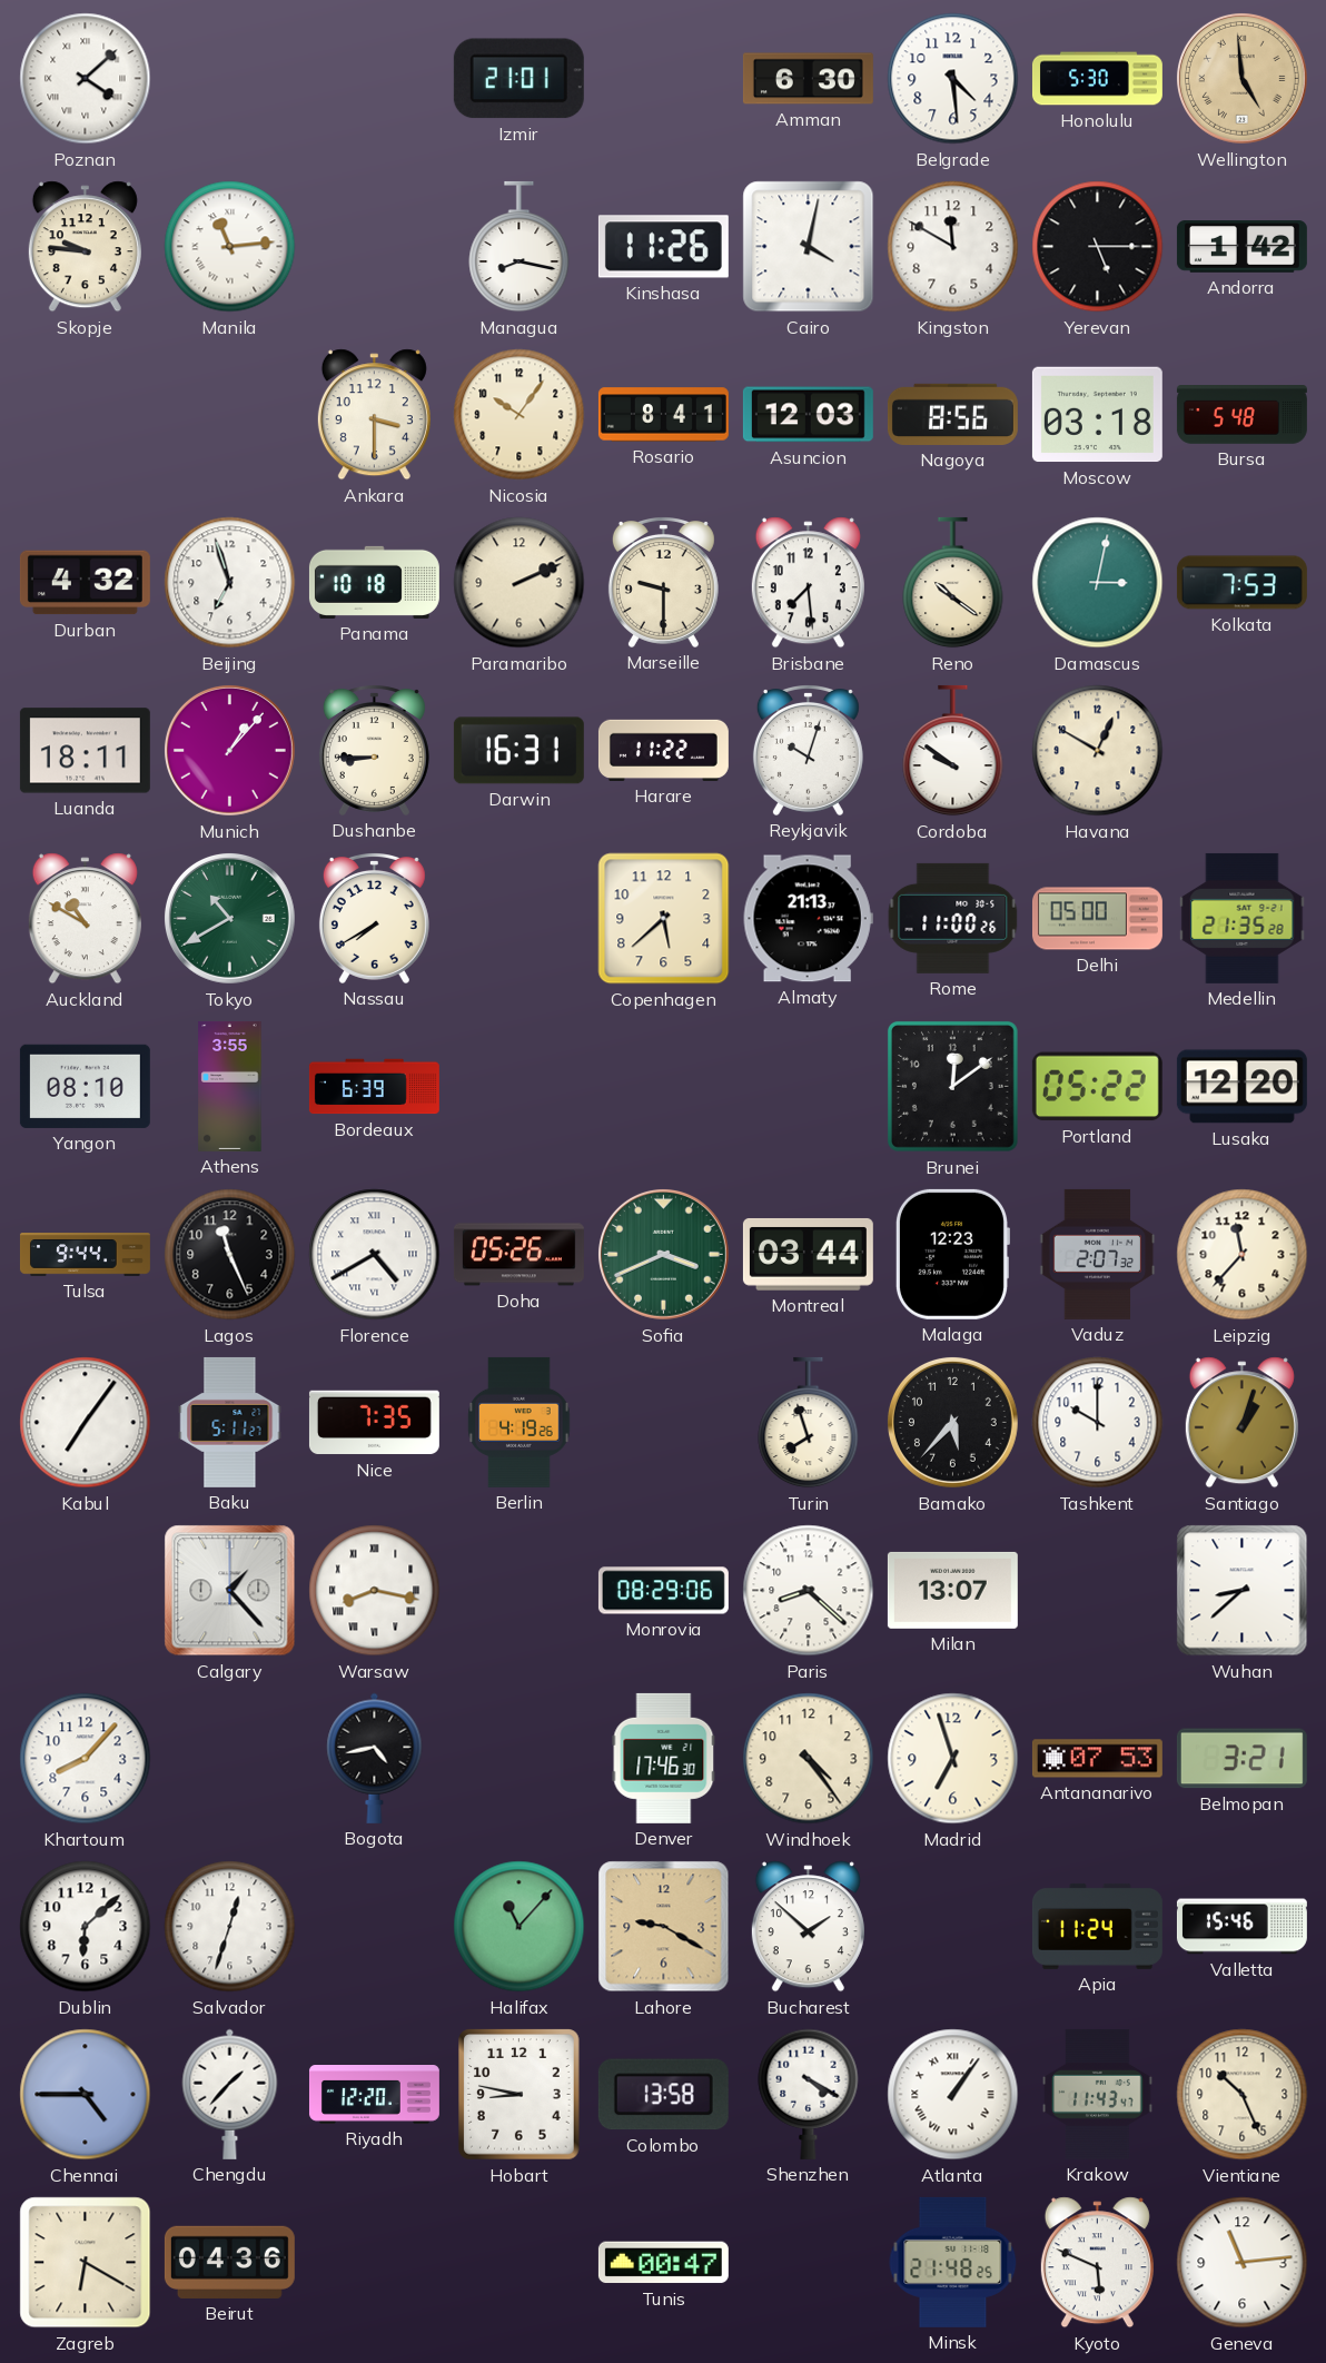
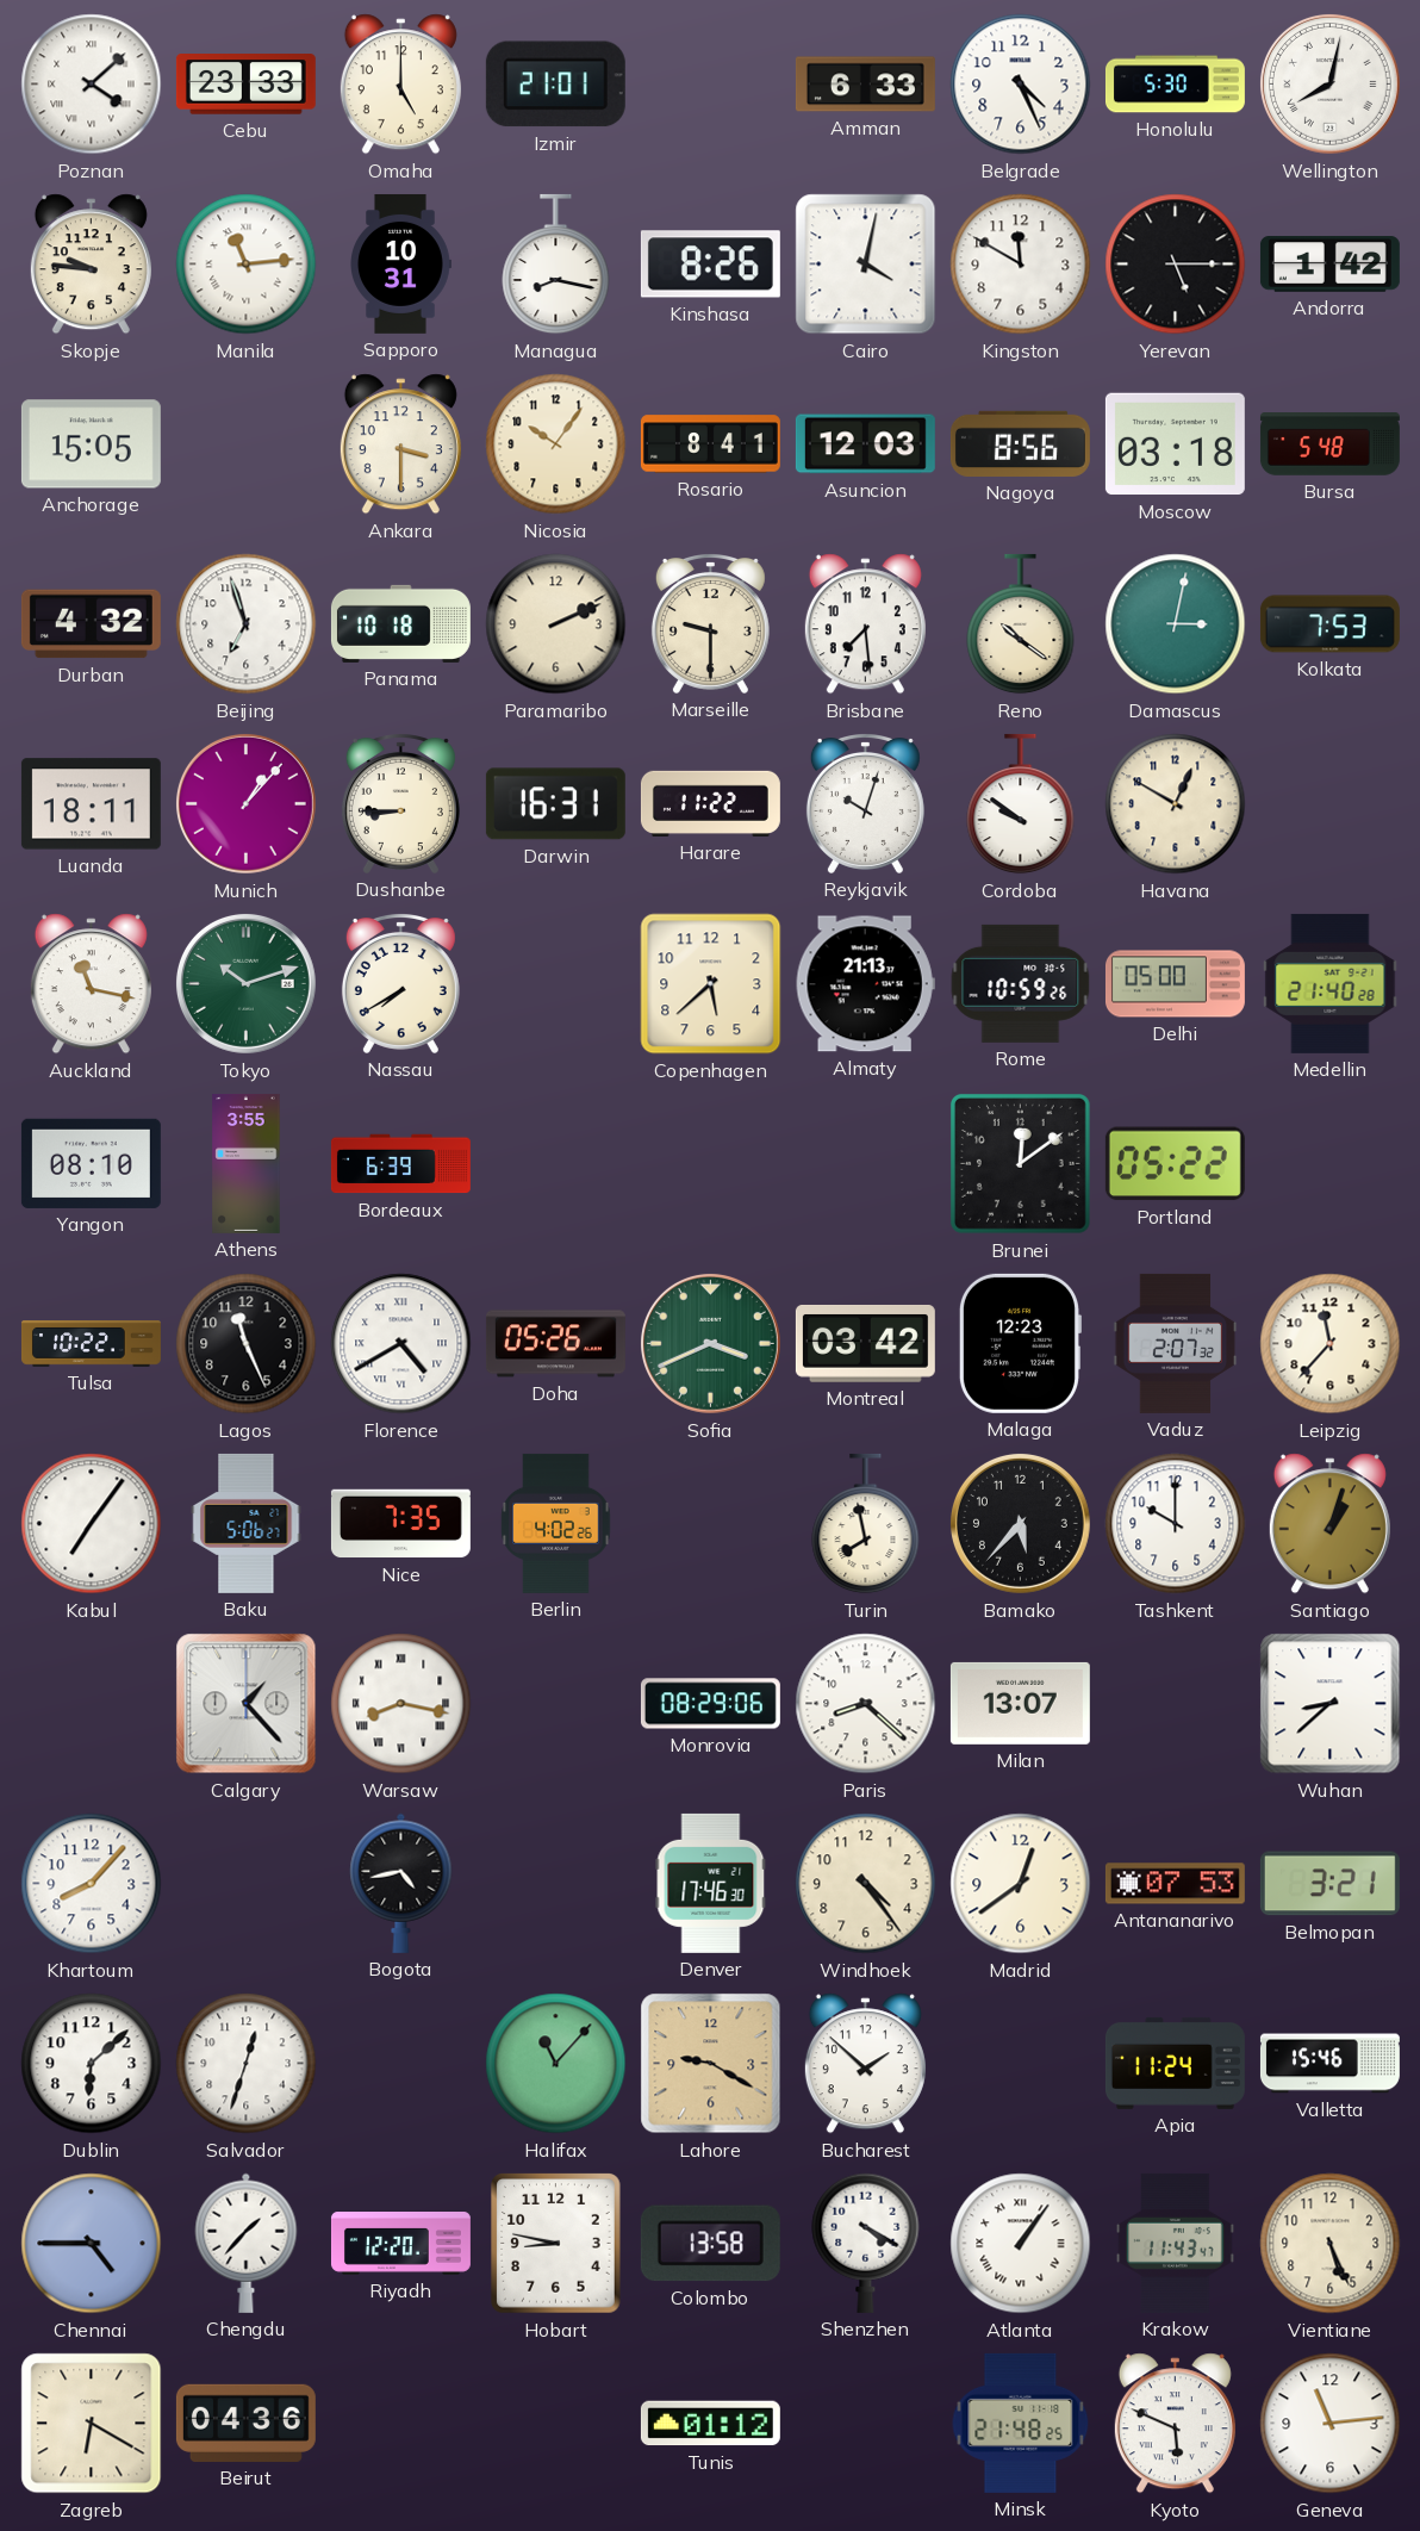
Cebu: none -> 23:33 (245, 85)
Omaha: none -> 5:00 (400, 85)
Amman: 6:30 -> 6:33 (865, 85)
Belgrade: 4:29 -> 4:26 (1021, 85)
Wellington: 4:59 -> 8:02 (1329, 83)
Wellington dial: champagne -> white (1329, 83)
Sapporo: none -> 10:31 (401, 263)
Kinshasa: 11:26 -> 8:26 (710, 265)
Anchorage: none -> 15:05 (91, 444)
Auckland: 10:50 -> 11:17 (91, 984)
Tokyo: 10:40 -> 10:12 (245, 983)
Rome: 11:00 -> 10:59 (1021, 983)
Medellin: 21:35 -> 21:40 (1331, 983)
Lusaka: 12:20 -> none (1241, 1087)
Tulsa: 9:44 -> 10:22 (91, 1344)
Montreal: 03:44 -> 03:42 (865, 1344)
Baku: 5:11 -> 5:06 (247, 1523)
Berlin: 4:19 -> 4:02 (556, 1523)
Turin: 7:57 -> 7:58 (866, 1524)
Madrid: 6:57 -> 12:39 (1021, 1884)
Vientiane: 10:26 -> 5:26 (1331, 2244)
Tunis: 00:47 -> 01:12 (710, 2424)
